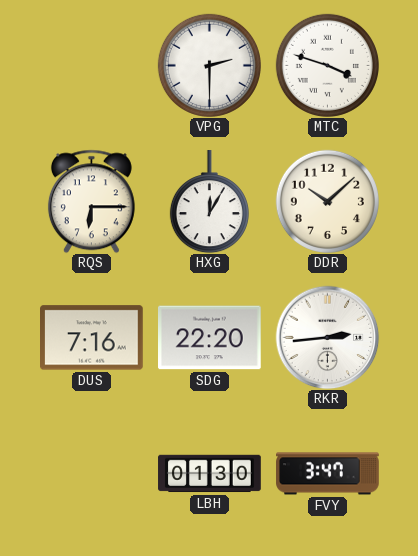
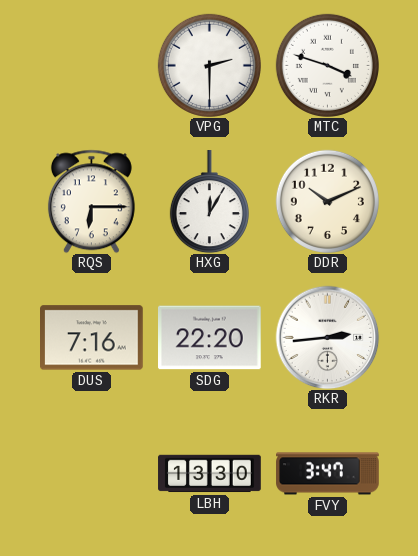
DDR: 10:08 -> 10:11 (327, 201)
LBH: 01:30 -> 13:30 (210, 474)
